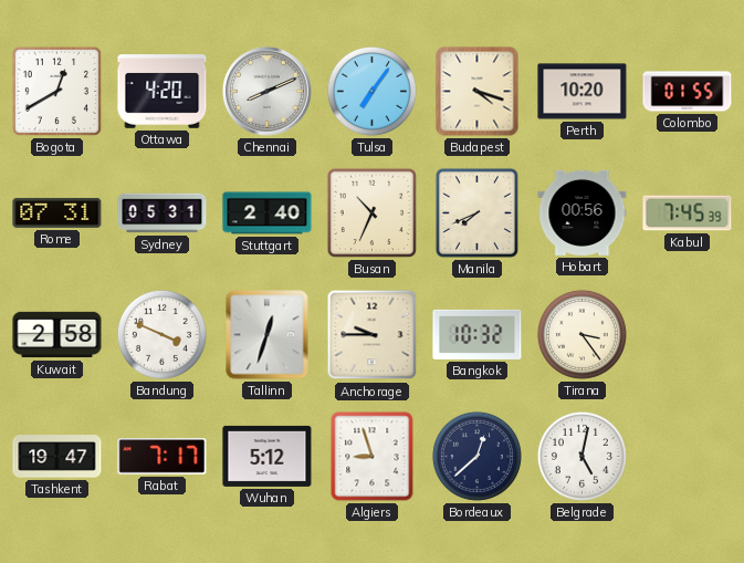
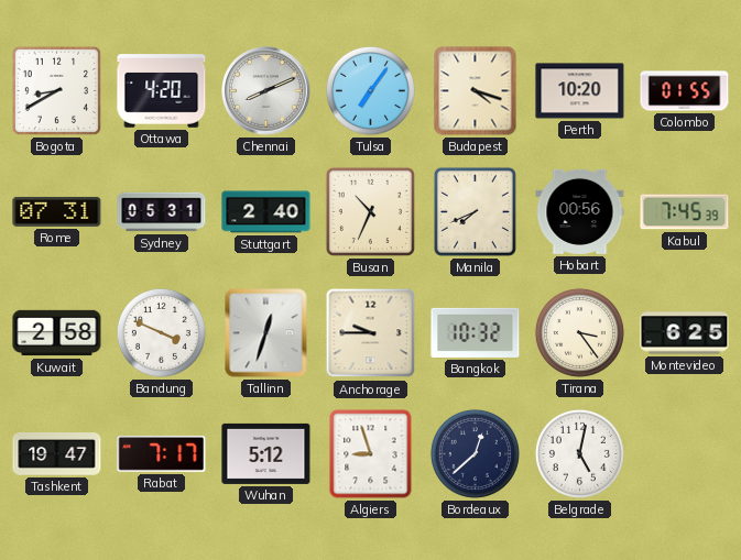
Bogota: 12:40 -> 8:40 (56, 90)
Montevideo: none -> 6:25 (685, 333)
